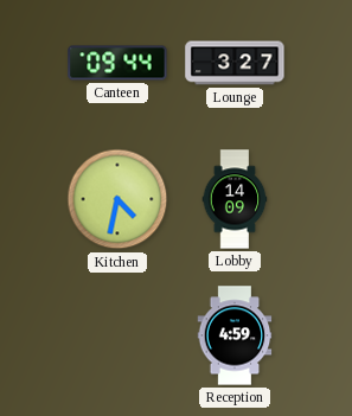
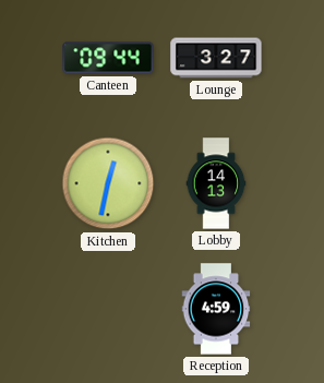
Kitchen: 4:32 -> 12:32 (108, 183)
Lobby: 14:09 -> 14:13 (216, 183)
